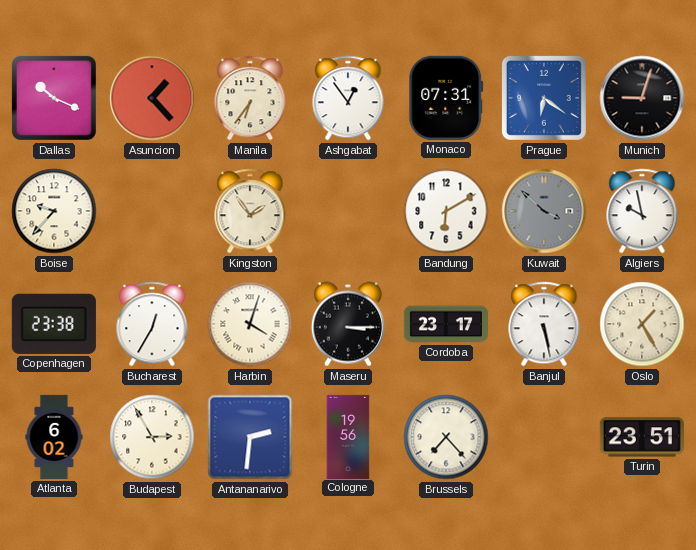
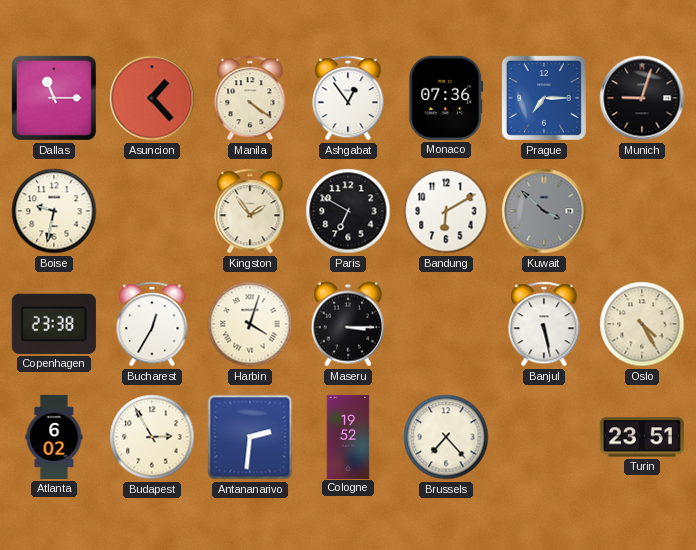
Dallas: 10:19 -> 11:15 (54, 98)
Manila: 6:36 -> 4:21 (250, 98)
Monaco: 07:31 -> 07:36 (446, 98)
Prague: 6:21 -> 7:15 (544, 98)
Boise: 9:37 -> 9:32 (54, 211)
Paris: none -> 6:50 (348, 211)
Algiers: 9:58 -> none (642, 211)
Cordoba: 23:17 -> none (446, 324)
Oslo: 1:25 -> 4:25 (642, 324)
Cologne: 19:56 -> 19:52 (348, 436)
